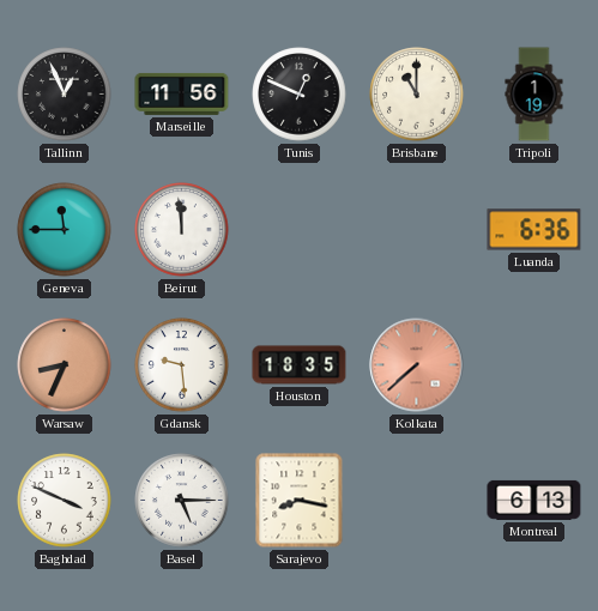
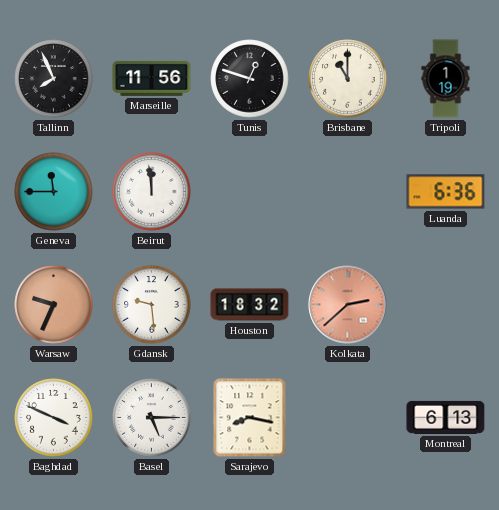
Tallinn: 12:56 -> 7:56 (54, 79)
Tunis: 12:49 -> 12:48 (250, 79)
Warsaw: 8:34 -> 9:34 (54, 305)
Houston: 18:35 -> 18:32 (250, 305)
Kolkata: 7:38 -> 2:38 (348, 305)
